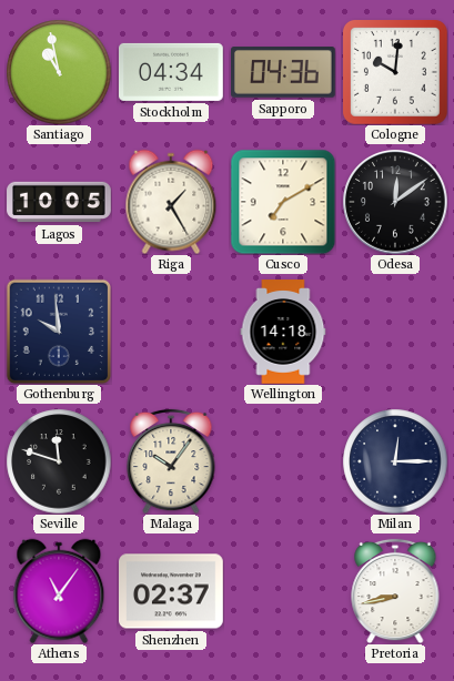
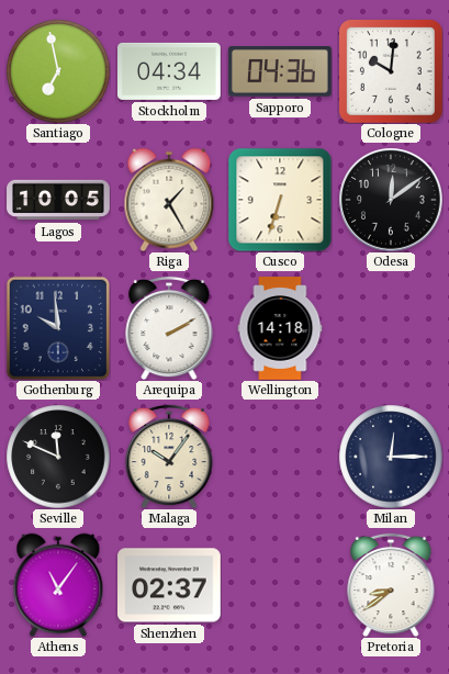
Santiago: 10:58 -> 6:58 (58, 71)
Cusco: 7:10 -> 6:33 (280, 200)
Arequipa: none -> 2:10 (169, 328)
Seville: 11:48 -> 11:49 (58, 457)
Pretoria: 8:43 -> 8:39 (391, 585)
